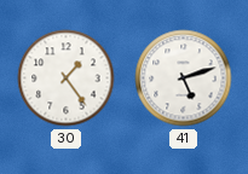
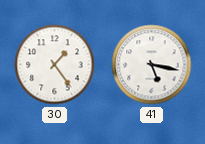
41: 5:12 -> 5:17 (152, 65)
